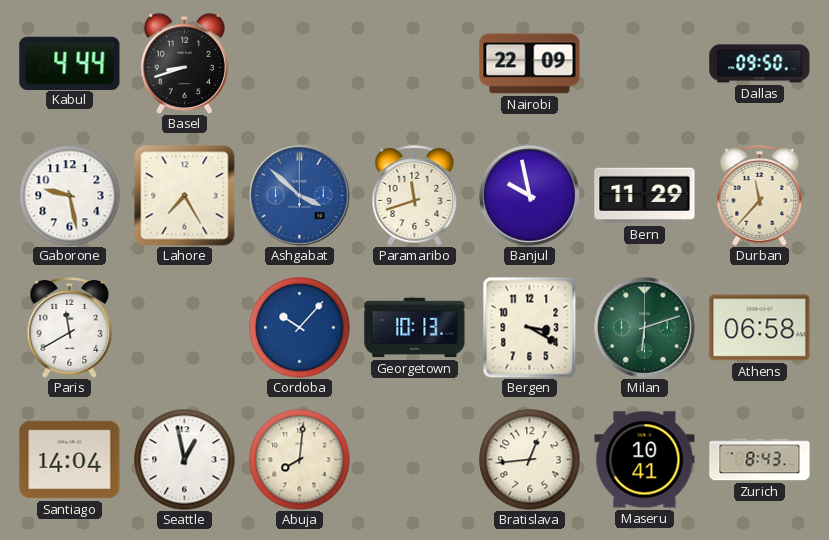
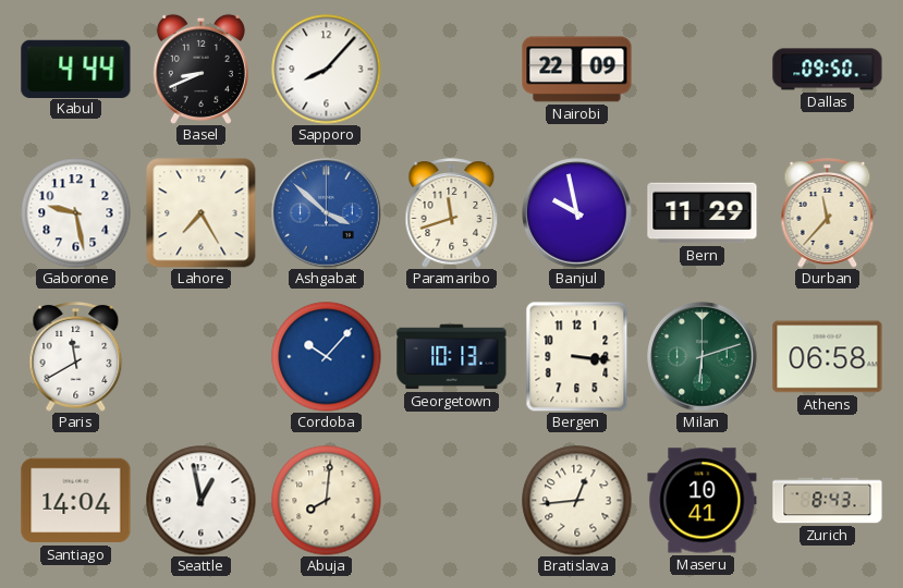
Basel: 8:42 -> 8:41 (200, 69)
Sapporo: none -> 8:07 (327, 70)
Bergen: 3:20 -> 3:16 (577, 356)
